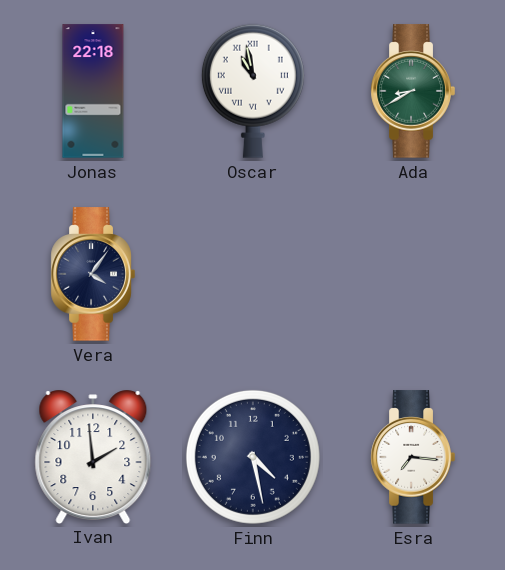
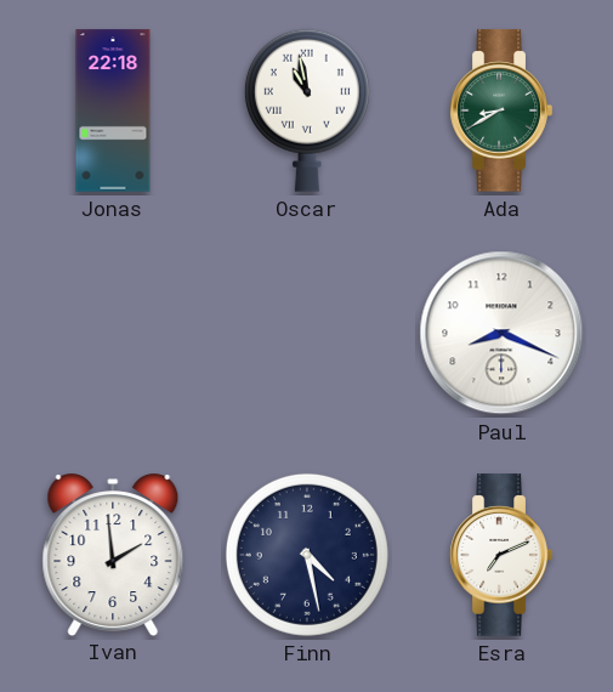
Vera: 4:06 -> none (93, 274)
Paul: none -> 8:19 (501, 333)
Esra: 7:16 -> 7:11 (501, 555)
